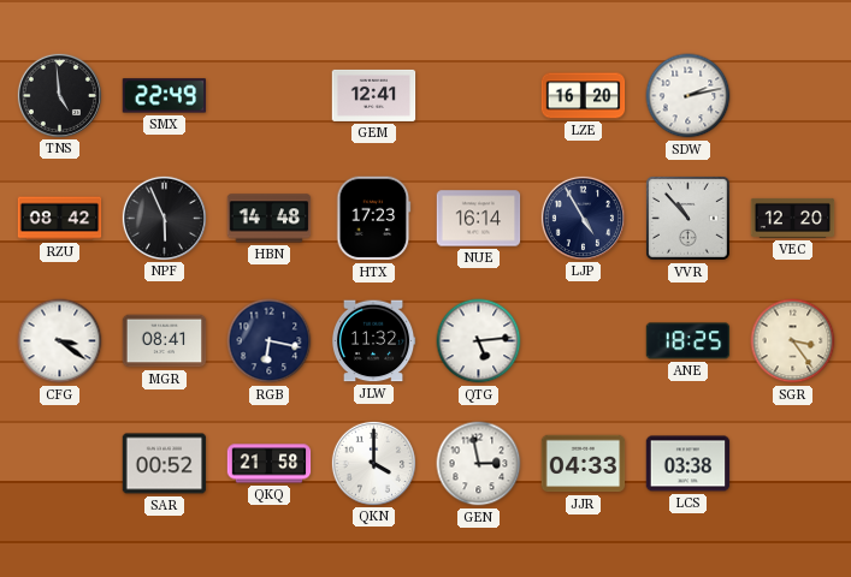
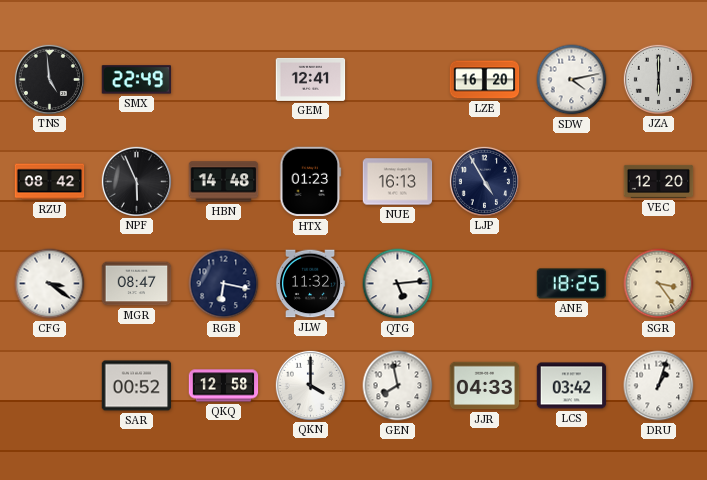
SDW: 2:13 -> 4:13 (572, 80)
JZA: none -> 6:00 (658, 79)
HTX: 17:23 -> 01:23 (311, 182)
NUE: 16:14 -> 16:13 (398, 182)
VVR: 10:53 -> none (687, 218)
MGR: 08:41 -> 08:47 (137, 284)
QKQ: 21:58 -> 12:58 (224, 386)
GEN: 2:58 -> 7:58 (398, 386)
LCS: 03:38 -> 03:42 (572, 386)
DRU: none -> 1:03 (659, 386)
